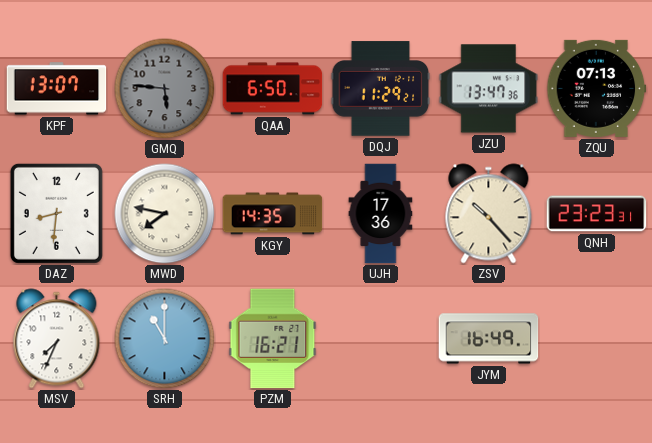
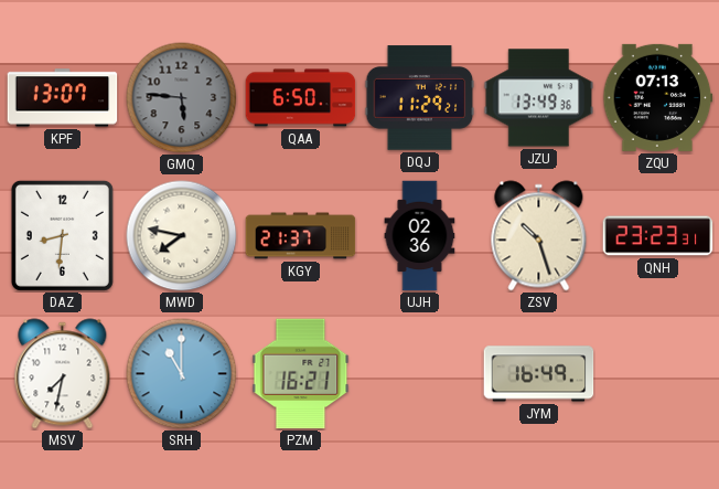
JZU: 13:47 -> 13:49 (539, 98)
KGY: 14:35 -> 21:37 (301, 236)
UJH: 17:36 -> 02:36 (420, 236)
ZSV: 10:23 -> 10:27 (539, 236)
MSV: 7:34 -> 7:32 (63, 374)
